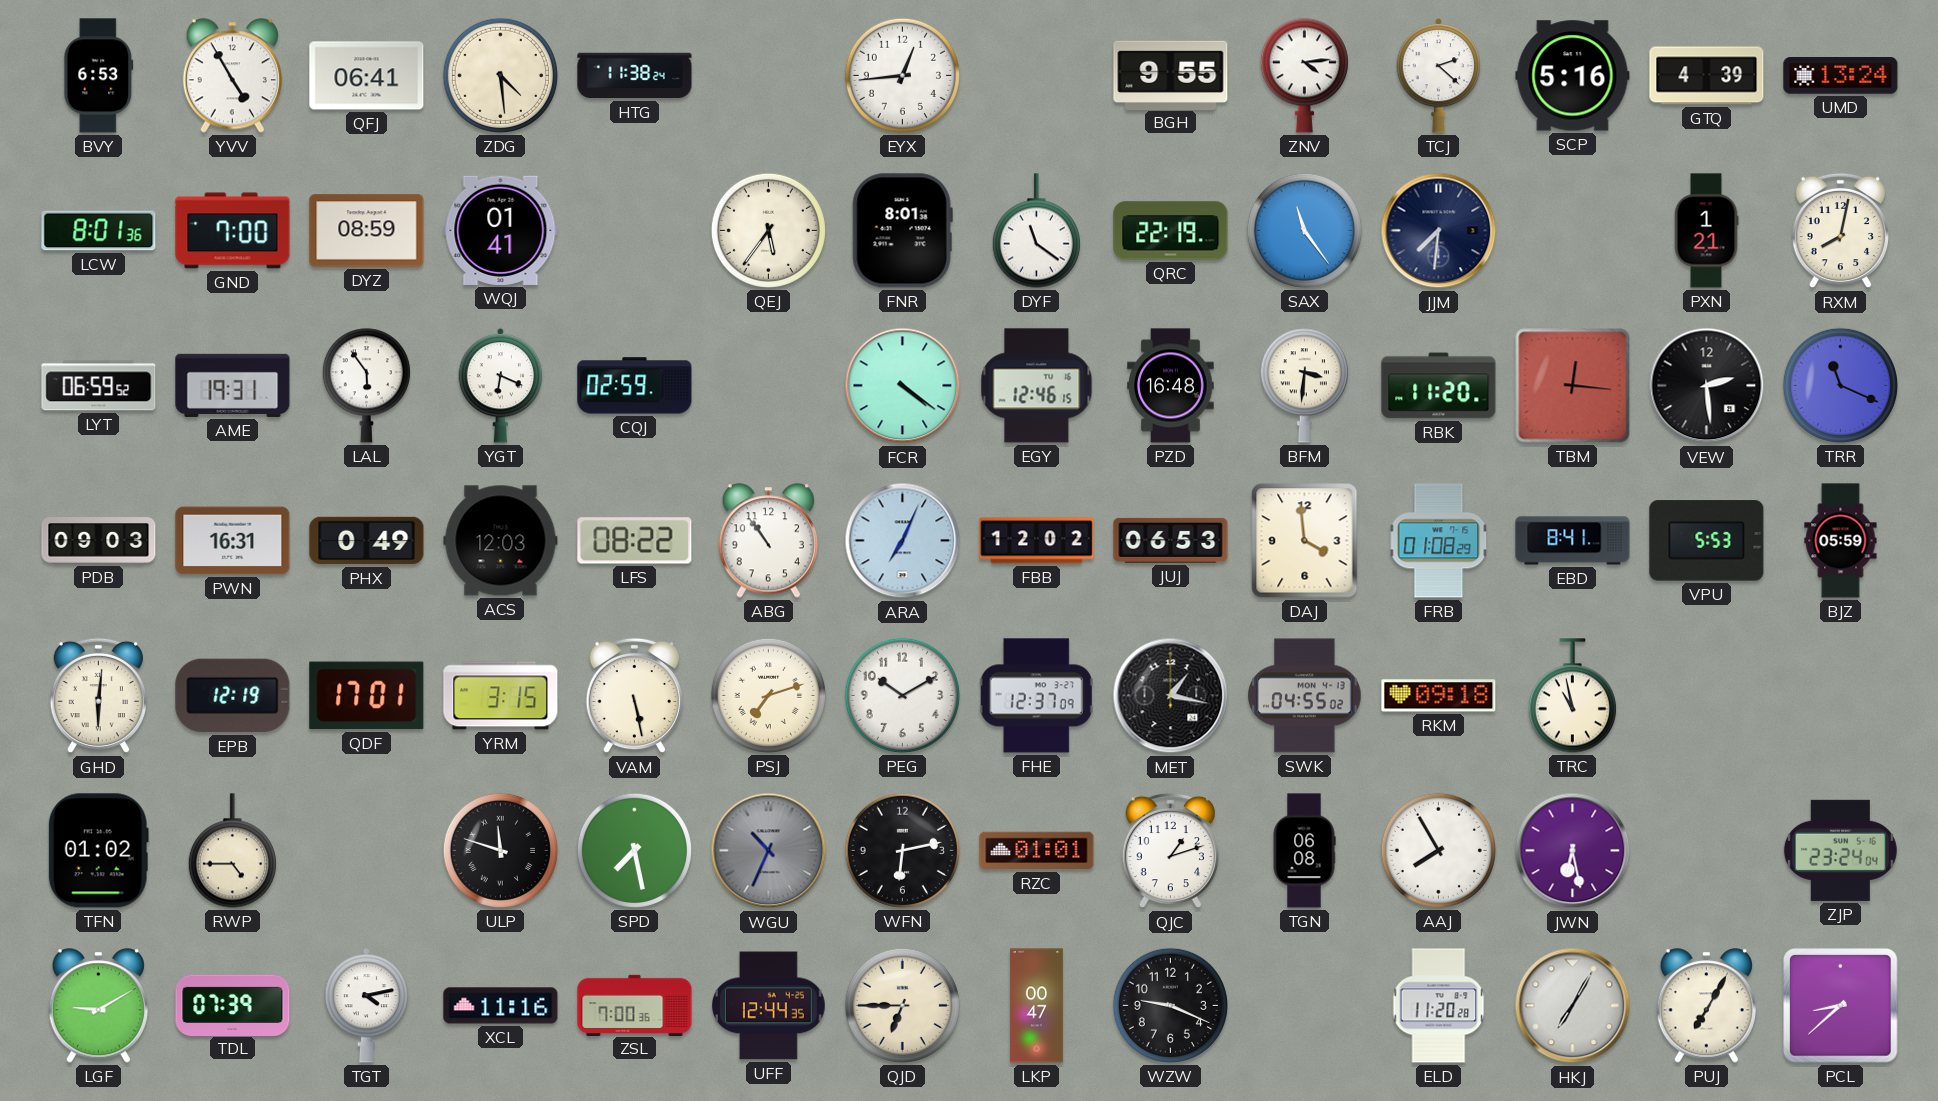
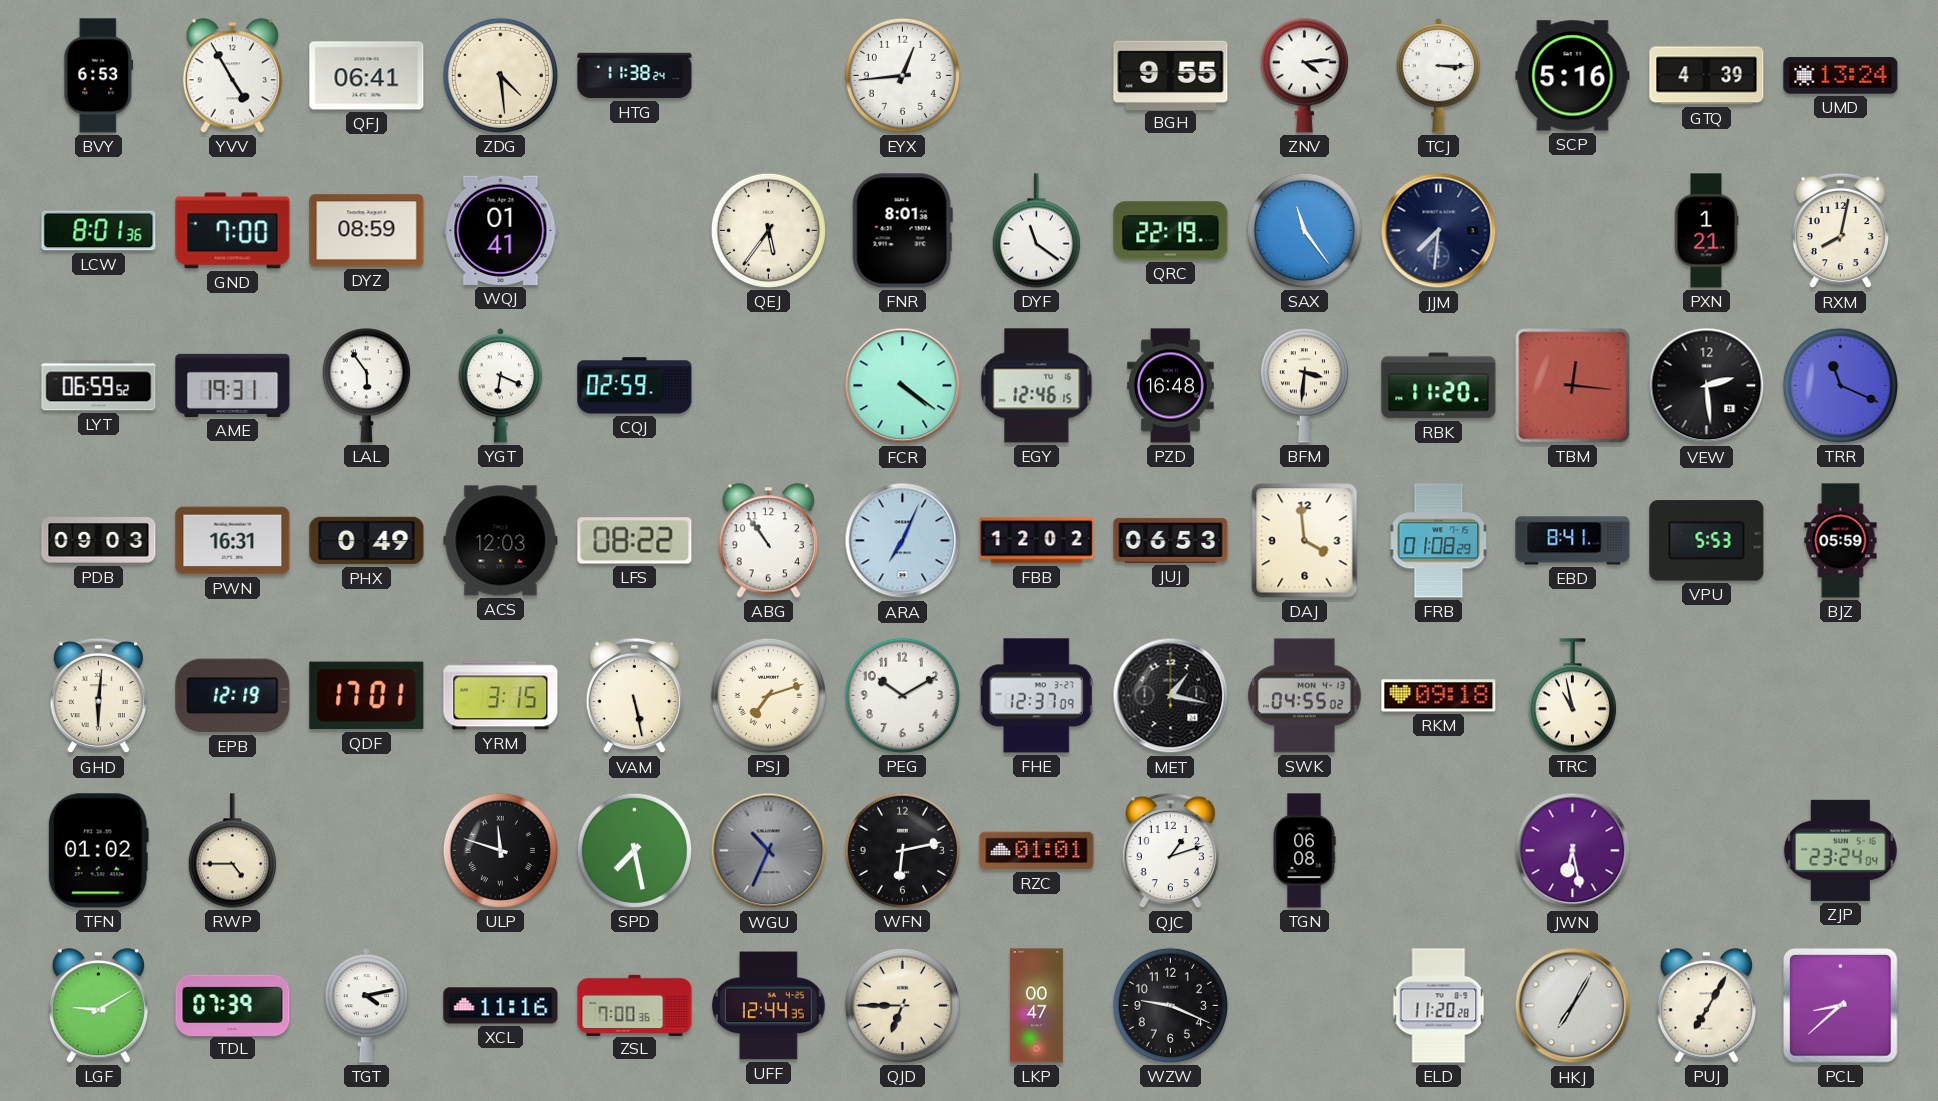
TCJ: 2:22 -> 3:15 (1439, 76)
AAJ: 7:55 -> none (1438, 850)
